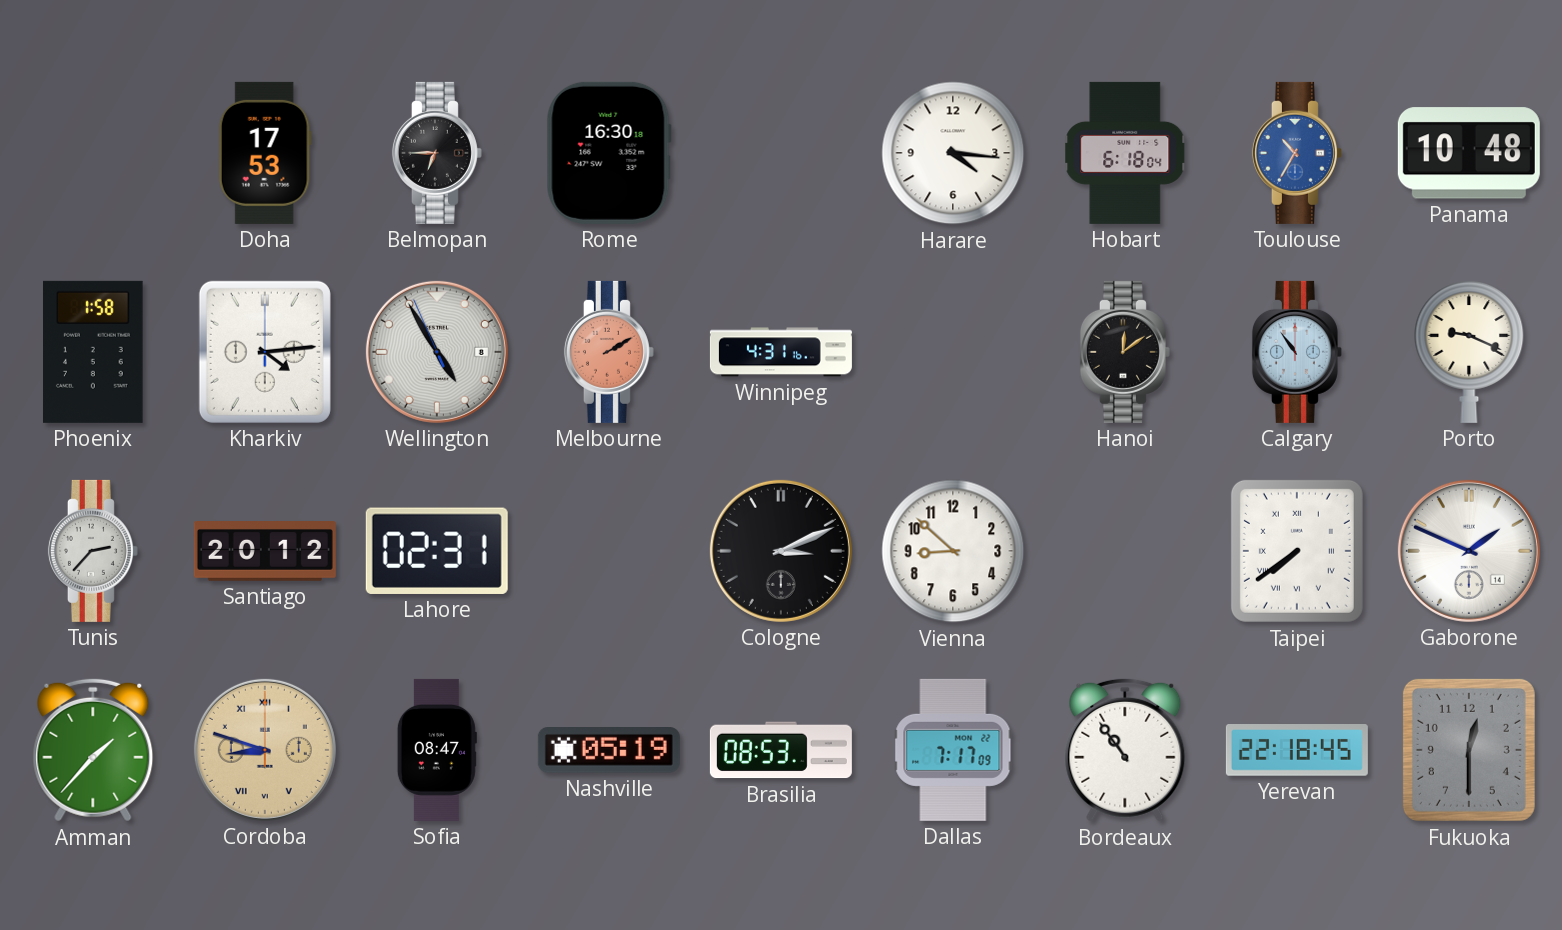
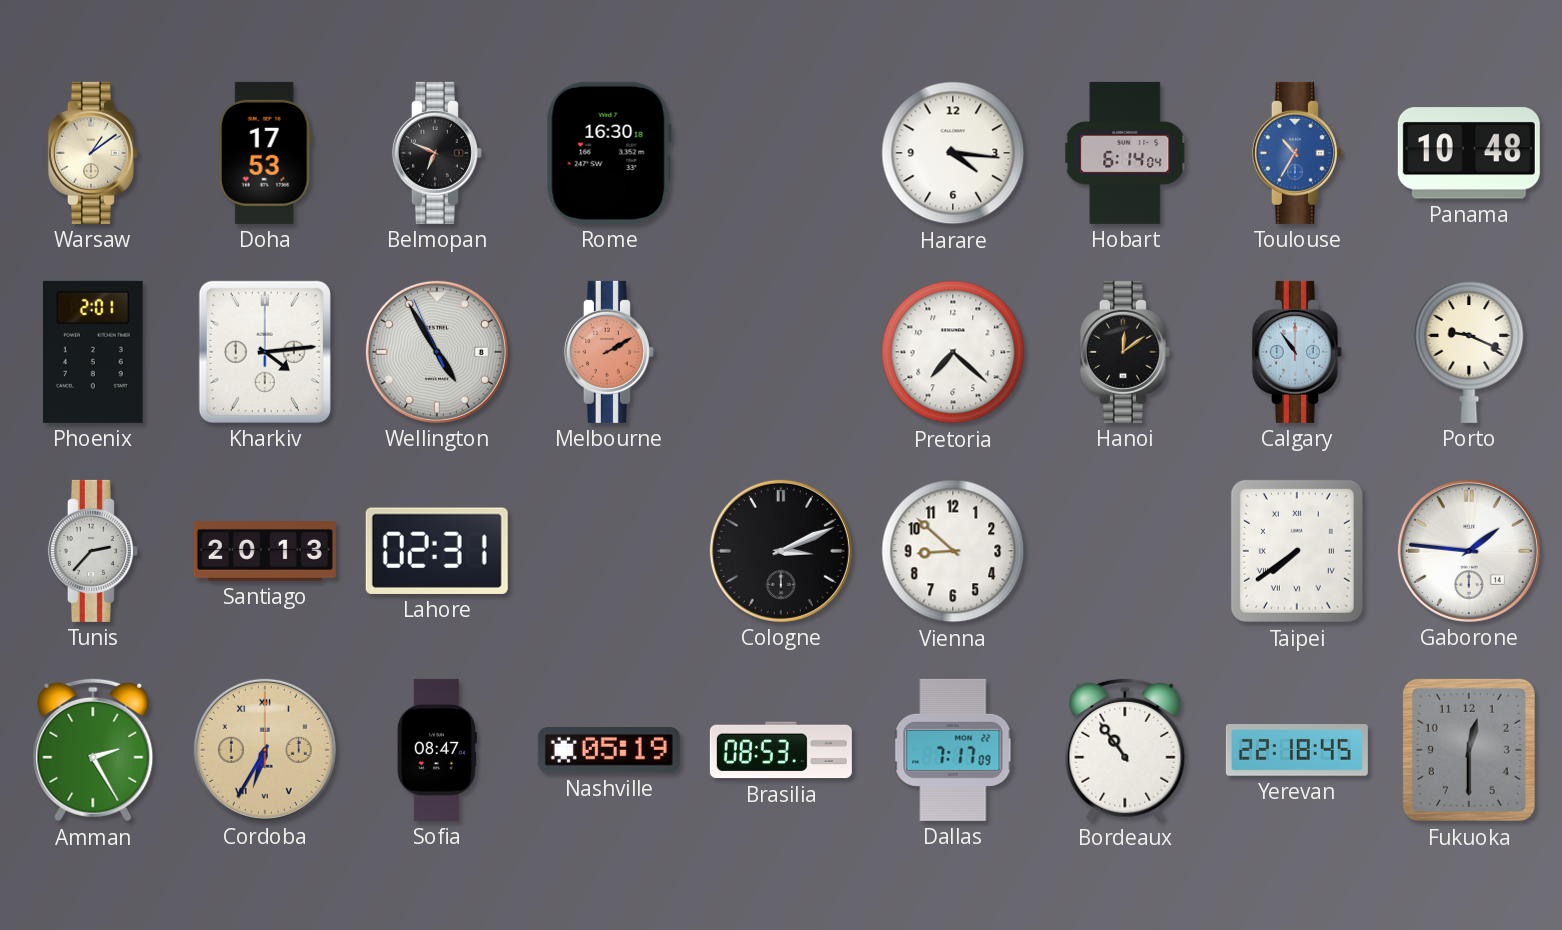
Warsaw: none -> 1:09 (93, 153)
Belmopan: 6:45 -> 6:49 (437, 153)
Hobart: 6:18 -> 6:14 (1125, 153)
Phoenix: 1:58 -> 2:01 (93, 352)
Winnipeg: 4:31 -> none (781, 352)
Pretoria: none -> 7:22 (953, 352)
Santiago: 20:12 -> 20:13 (265, 552)
Gaborone: 1:49 -> 1:46 (1469, 551)
Amman: 1:37 -> 2:25 (93, 750)
Cordoba: 8:48 -> 6:35 (265, 750)
